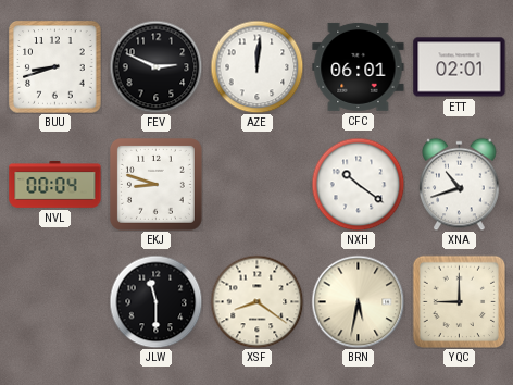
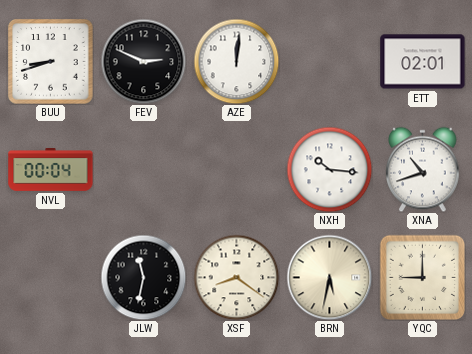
CFC: 06:01 -> none (359, 66)
EKJ: 8:48 -> none (155, 184)
NXH: 10:21 -> 10:16 (329, 169)
JLW: 11:30 -> 11:32 (143, 277)
